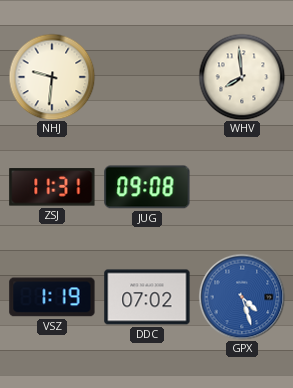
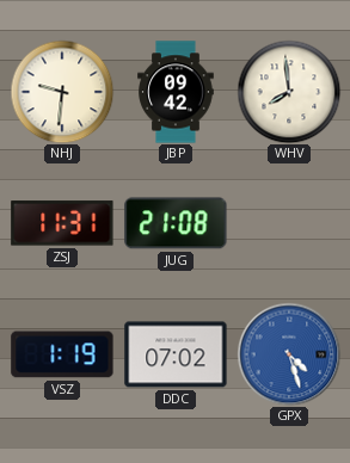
JBP: none -> 09:42 (176, 92)
JUG: 09:08 -> 21:08 (176, 223)
